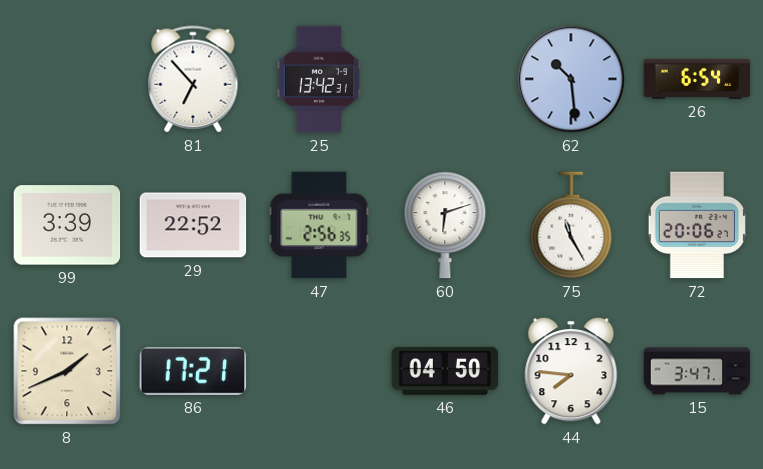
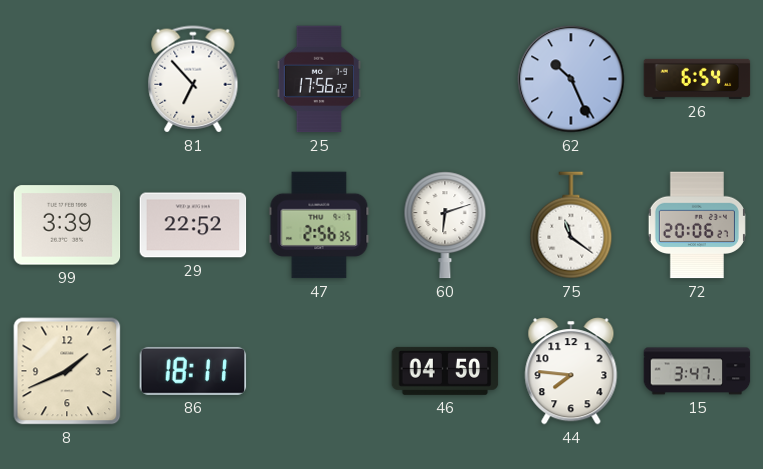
25: 13:42 -> 17:56 (319, 79)
62: 10:29 -> 10:26 (571, 79)
75: 11:25 -> 11:21 (571, 225)
86: 17:21 -> 18:11 (193, 371)
